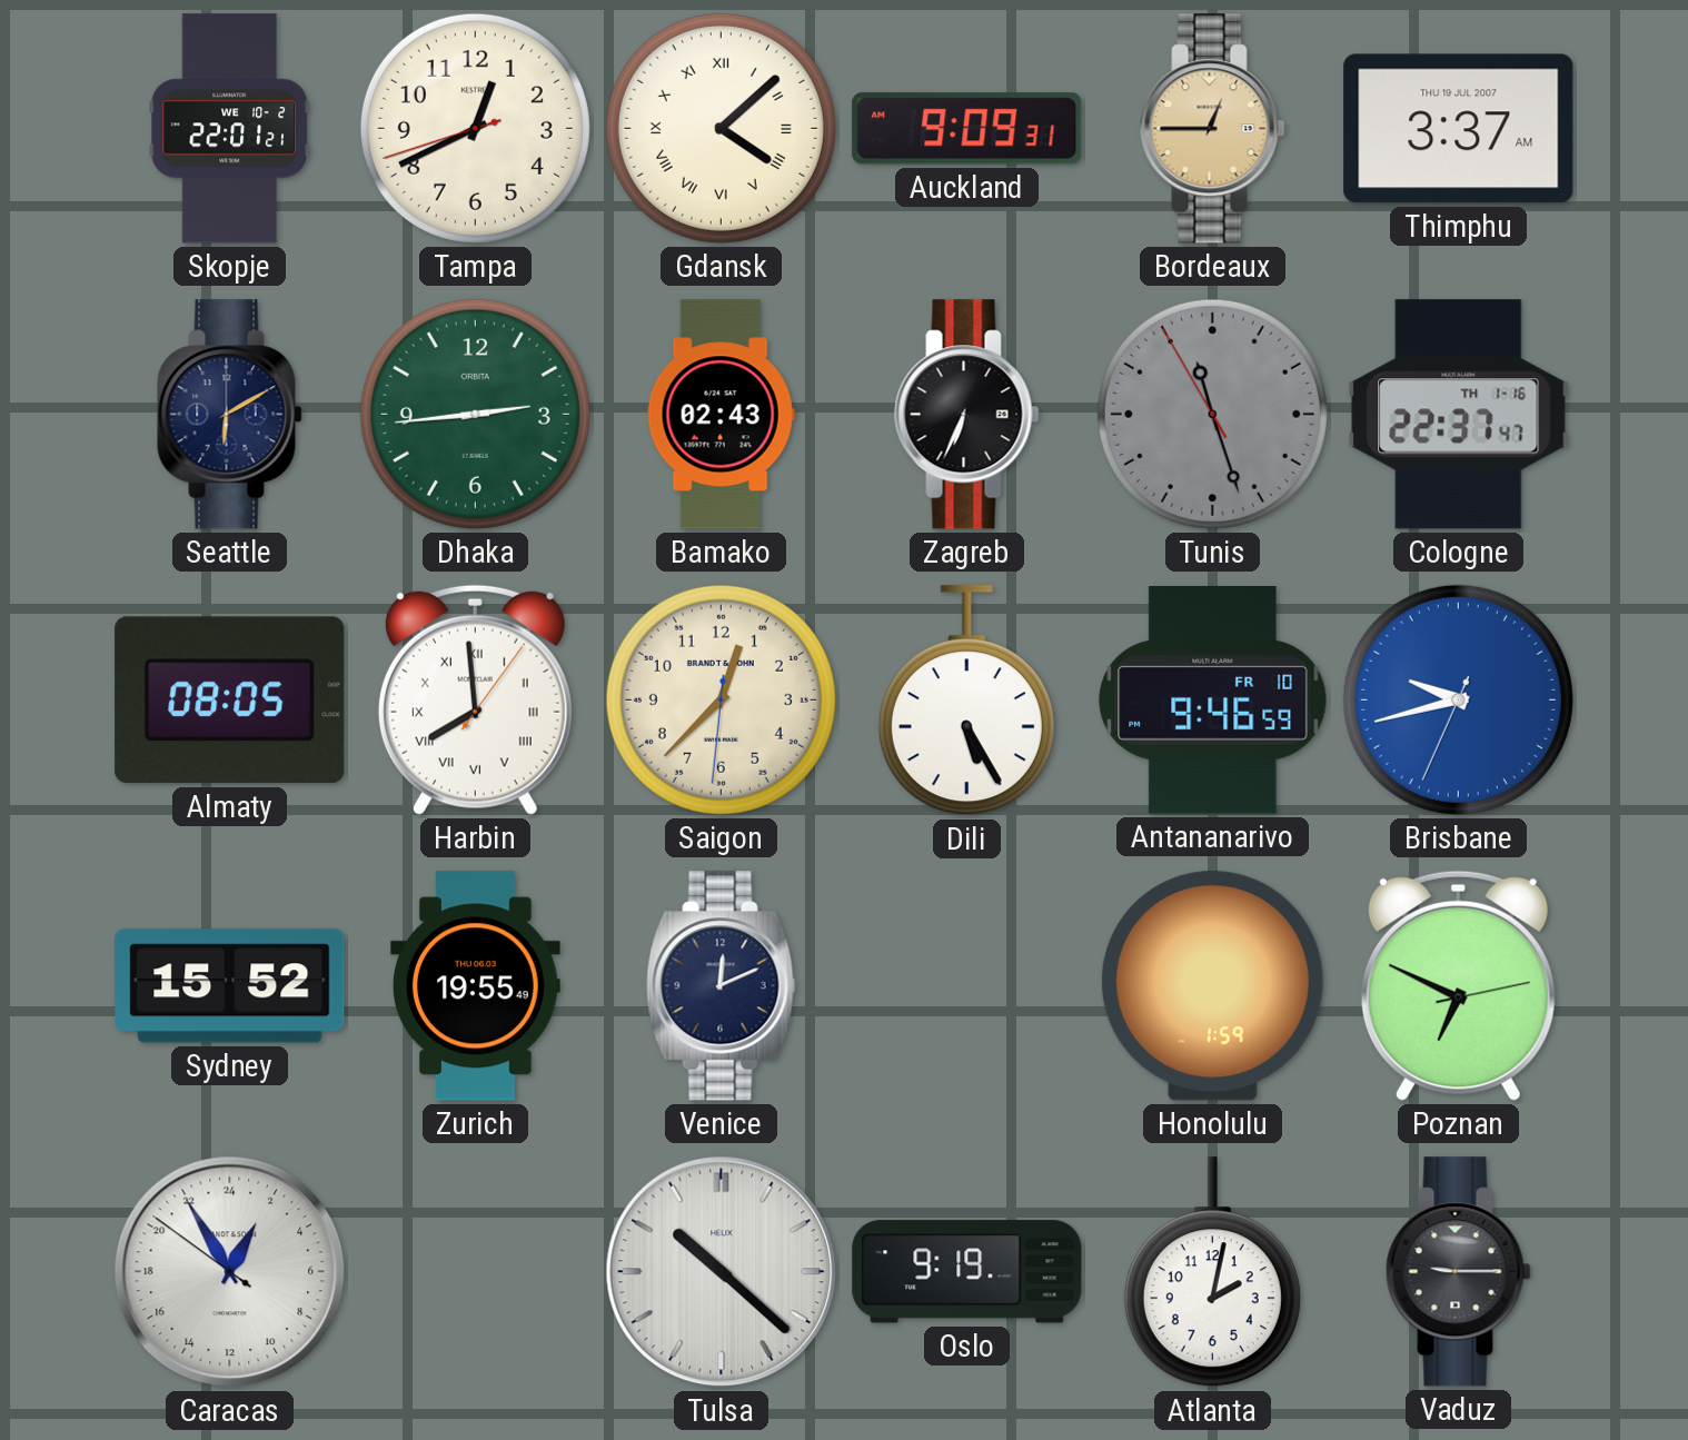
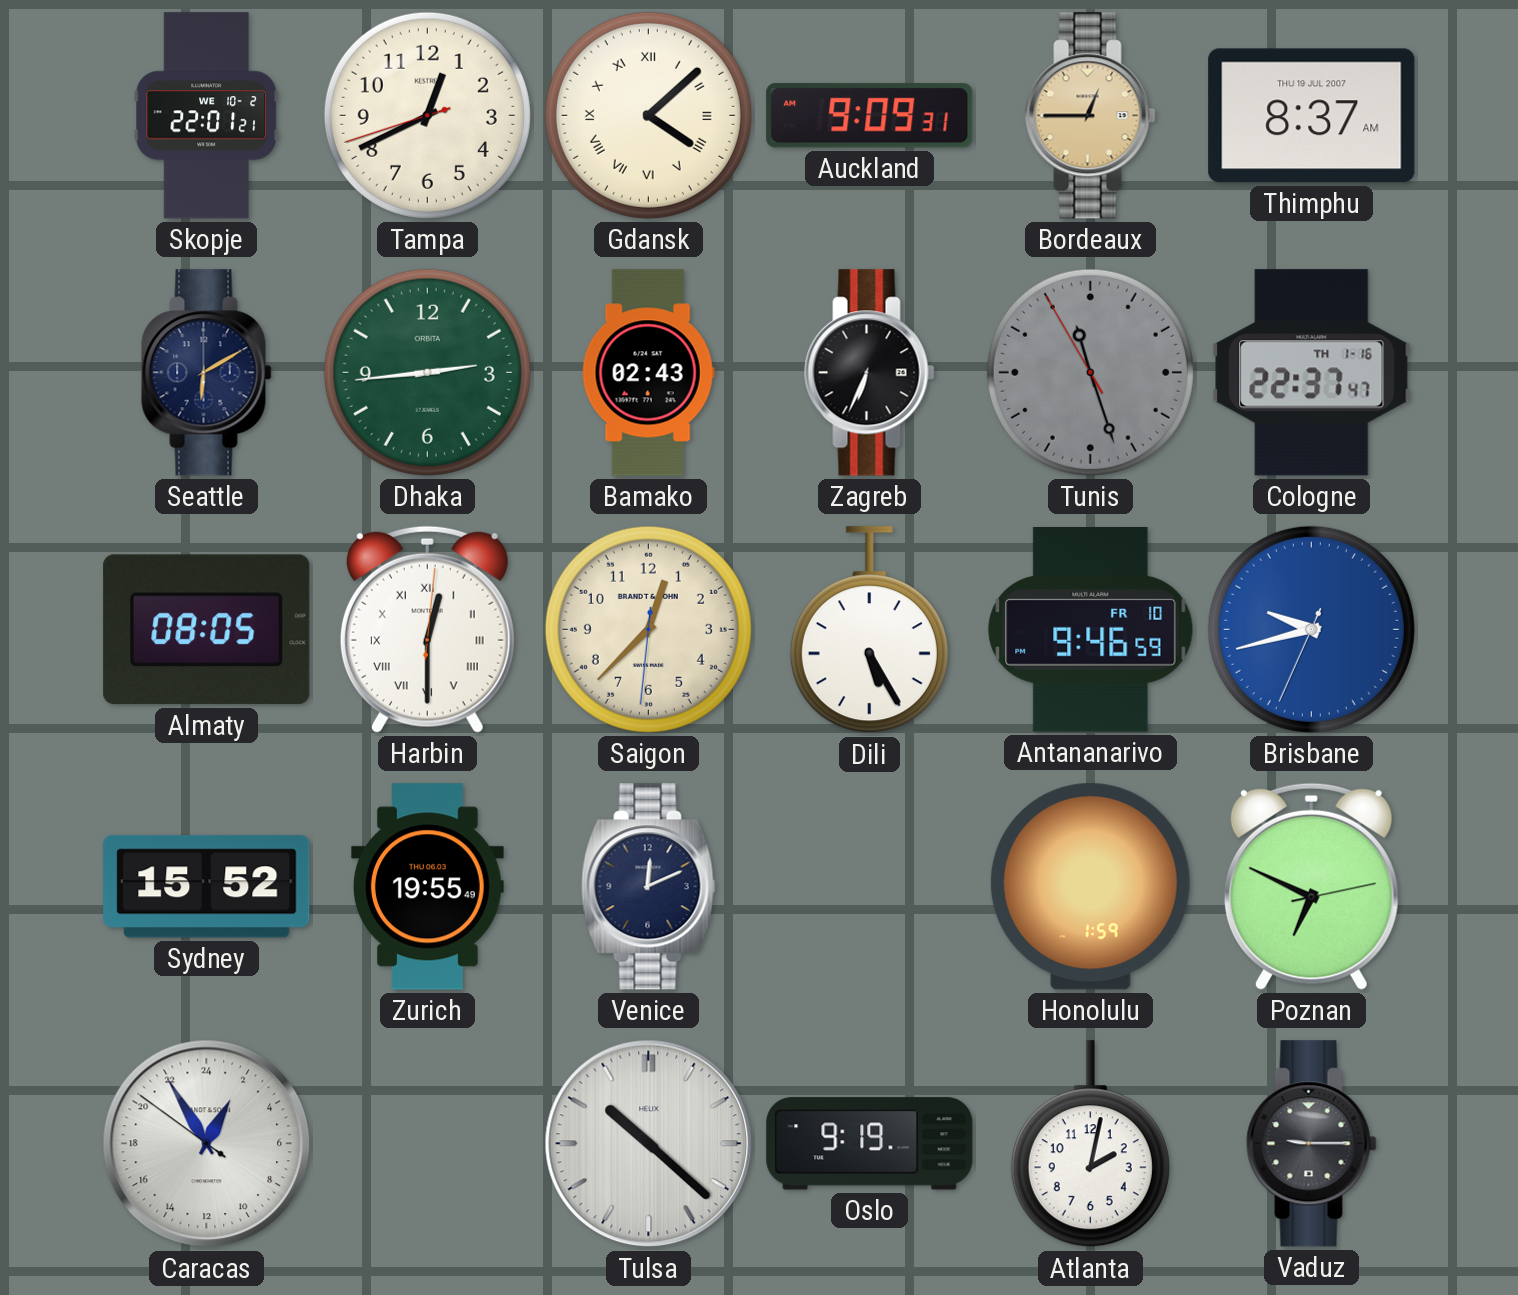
Thimphu: 3:37 -> 8:37 (1312, 116)
Harbin: 7:59 -> 12:30 (427, 629)
